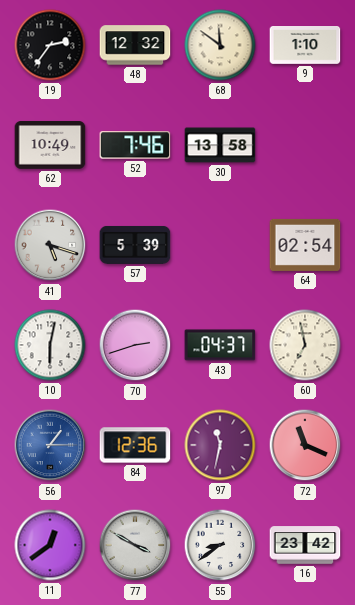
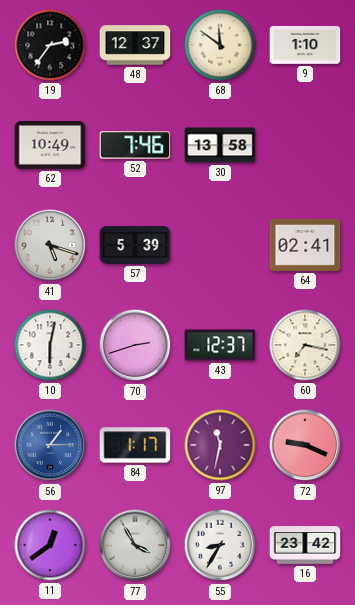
48: 12:32 -> 12:37 (135, 45)
64: 02:54 -> 02:41 (305, 245)
43: 04:37 -> 12:37 (220, 345)
60: 6:58 -> 7:17 (305, 345)
84: 12:36 -> 1:17 (135, 445)
72: 11:19 -> 9:19 (305, 445)
77: 3:50 -> 3:55 (135, 545)
55: 8:39 -> 8:35 (220, 545)
